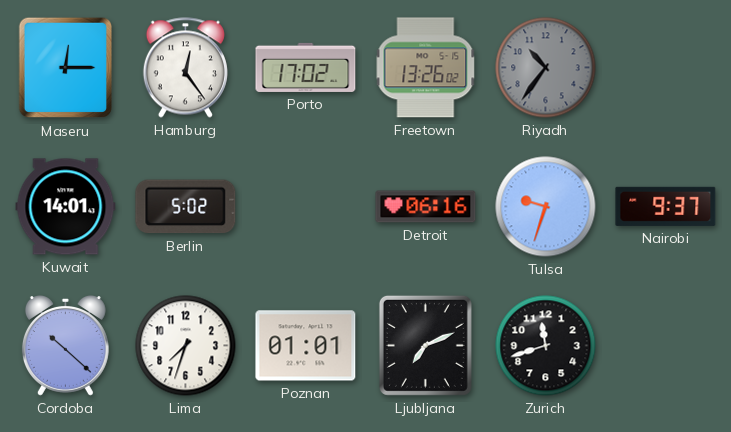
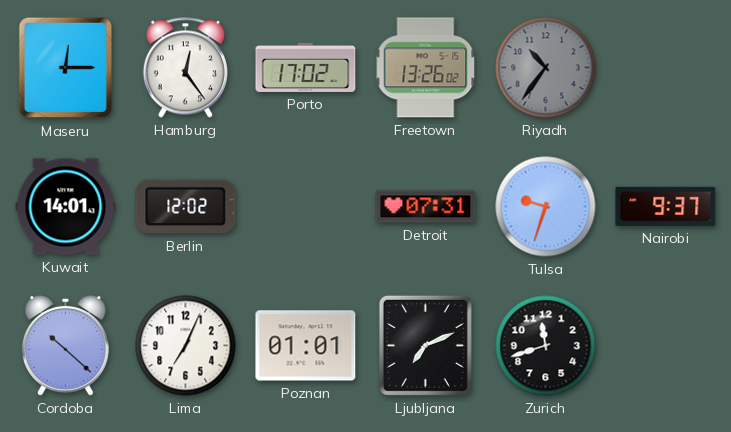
Berlin: 5:02 -> 12:02 (186, 207)
Detroit: 06:16 -> 07:31 (426, 207)
Lima: 7:33 -> 7:04 (186, 346)
